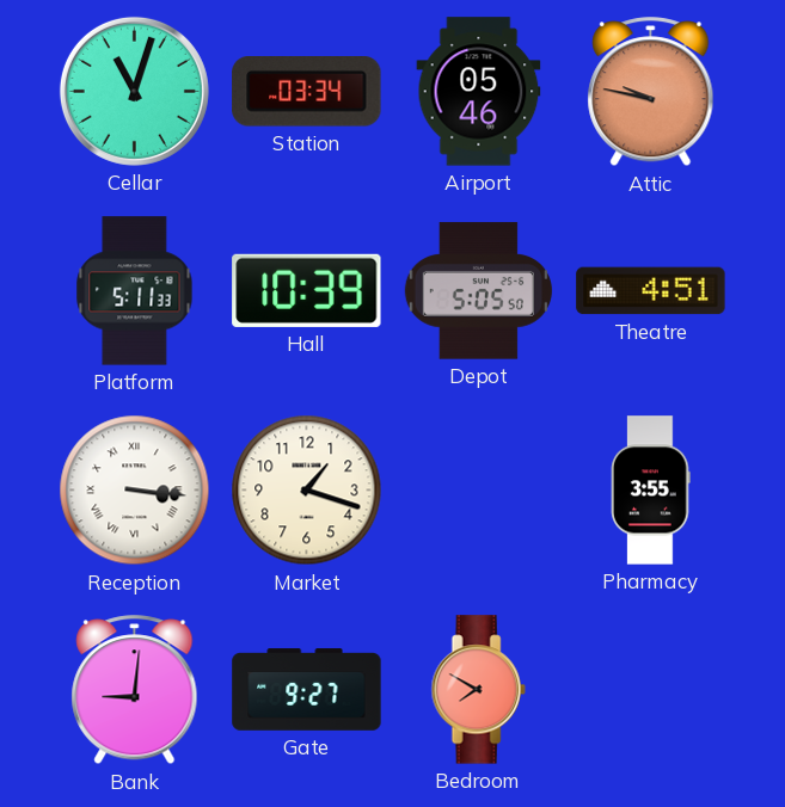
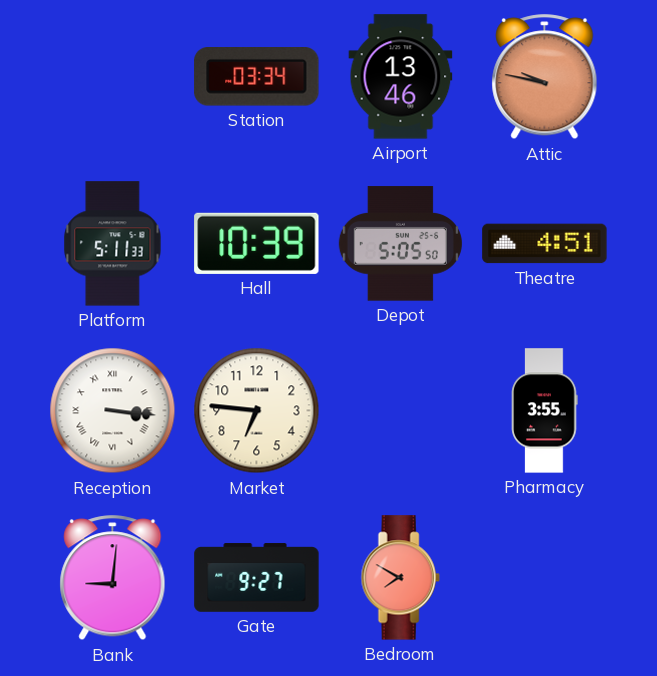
Cellar: 11:03 -> none (134, 91)
Airport: 05:46 -> 13:46 (401, 77)
Market: 1:18 -> 6:46 (257, 411)
